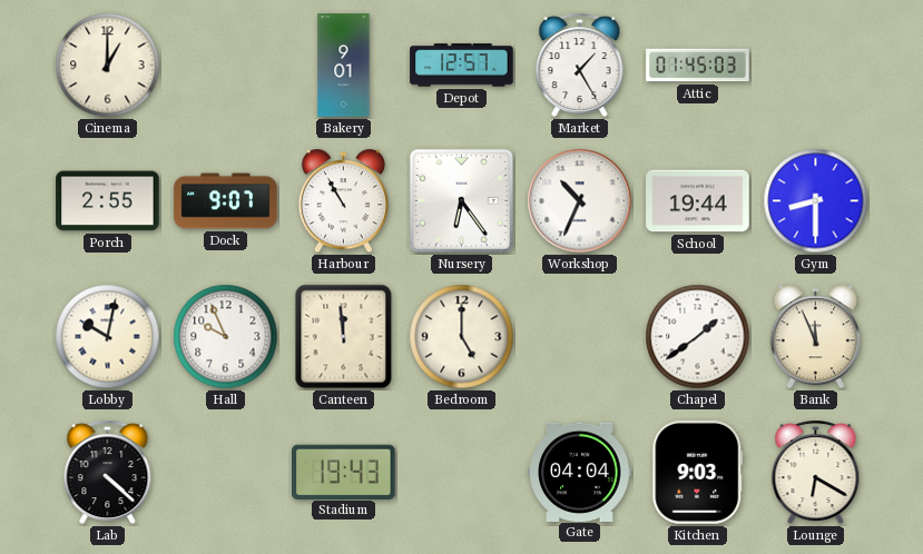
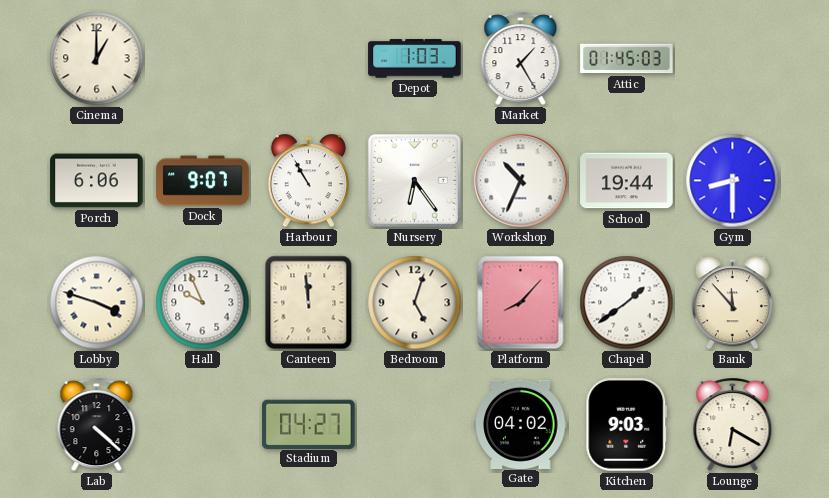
Bakery: 9:01 -> none (344, 66)
Depot: 12:57 -> 1:03 (415, 59)
Porch: 2:55 -> 6:06 (97, 181)
Lobby: 10:02 -> 3:48 (97, 303)
Bedroom: 5:00 -> 5:03 (415, 303)
Platform: none -> 8:07 (521, 303)
Bank: 11:56 -> 11:53 (732, 303)
Stadium: 19:43 -> 04:27 (309, 424)
Gate: 04:04 -> 04:02 (521, 424)
